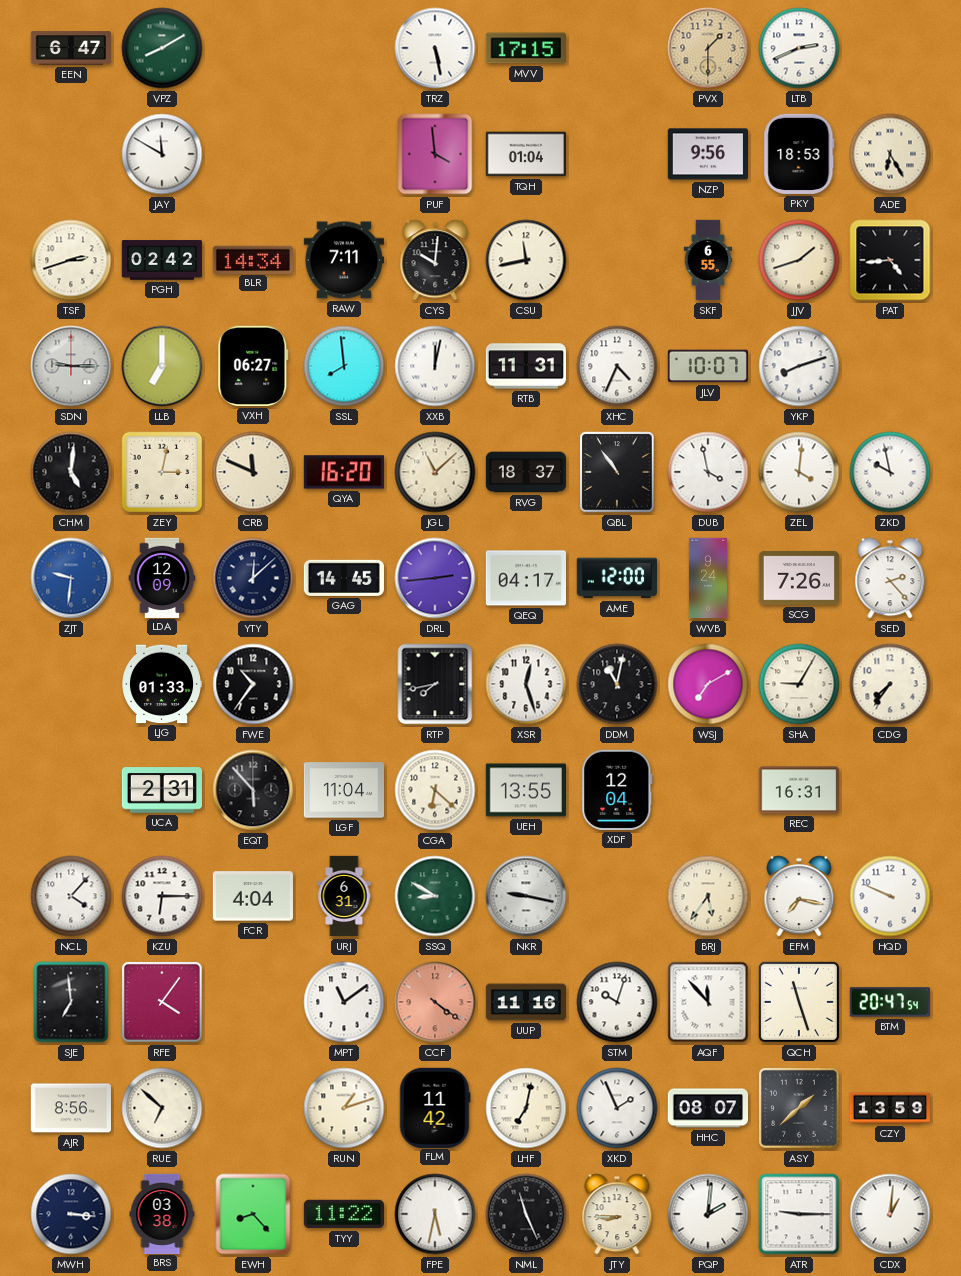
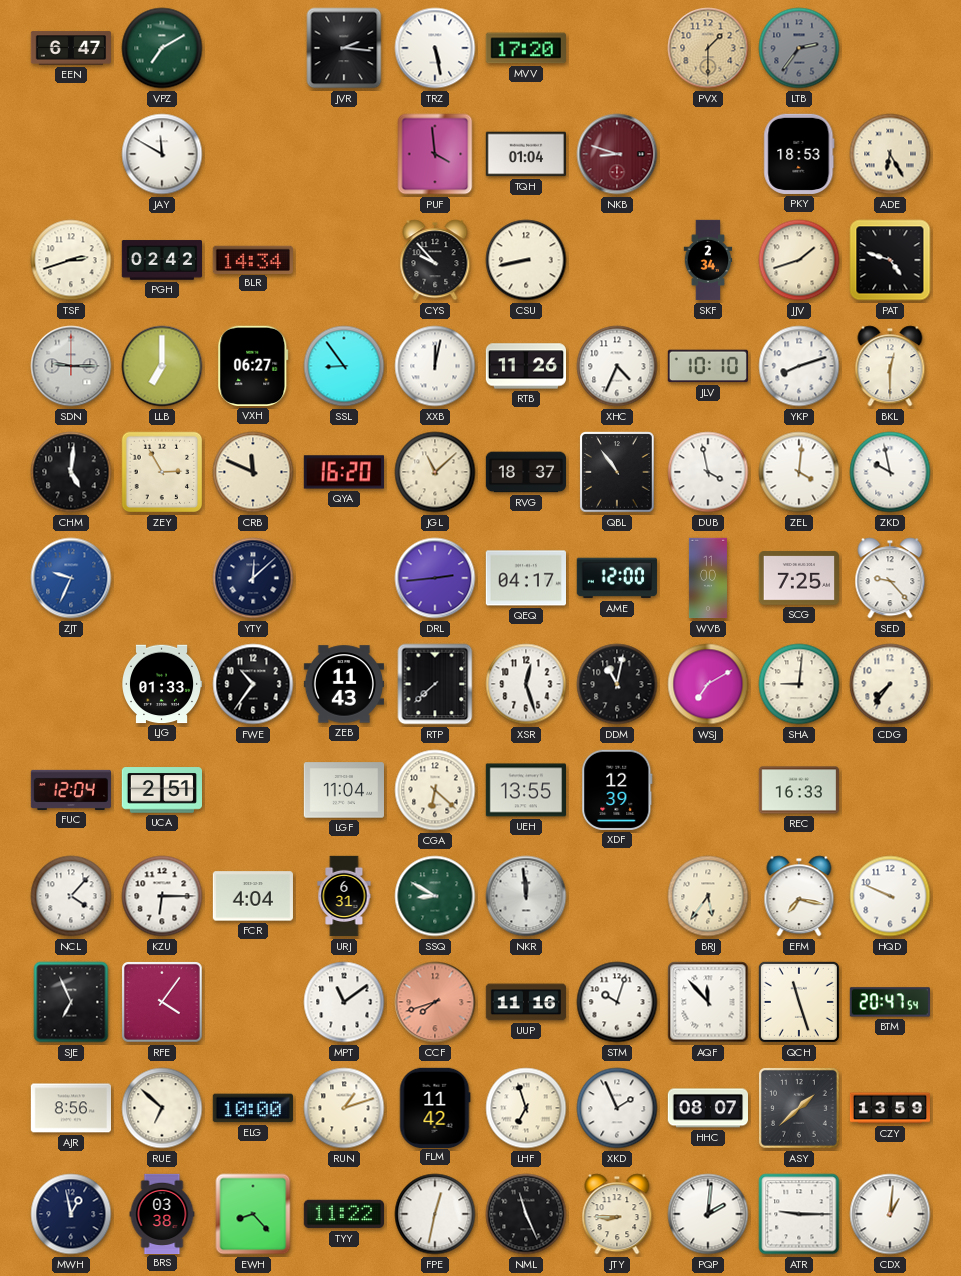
VPZ: 8:10 -> 7:10 (162, 48)
JVR: none -> 2:16 (344, 48)
MVV: 17:15 -> 17:20 (526, 48)
LTB: 2:41 -> 2:36 (799, 48)
LTB dial: white -> grey (799, 48)
NKB: none -> 8:48 (617, 154)
NZP: 9:56 -> none (707, 154)
RAW: 7:11 -> none (344, 260)
CYS: 10:01 -> 9:53 (435, 260)
CSU: 11:43 -> 8:43 (526, 260)
SKF: 6:55 -> 2:34 (708, 260)
PAT: 4:44 -> 4:48 (890, 260)
SSL: 7:59 -> 8:54 (344, 366)
RTB: 11:31 -> 11:26 (525, 366)
JLV: 10:07 -> 10:10 (707, 366)
BKL: none -> 12:30 (890, 366)
ZEY: 3:02 -> 2:55 (162, 472)
ZJT: 9:31 -> 9:34 (71, 578)
LDA: 12:09 -> none (162, 577)
GAG: 14:45 -> none (343, 578)
WVB: 9:24 -> 11:00 (708, 578)
SCG: 7:26 -> 7:25 (798, 578)
SED: 2:23 -> 9:23 (890, 578)
ZEB: none -> 11:43 (343, 684)
RTP: 7:43 -> 7:38 (435, 684)
SHA: 9:05 -> 9:01 (799, 684)
FUC: none -> 12:04 (71, 790)
UCA: 2:31 -> 2:51 (161, 790)
EQT: 5:53 -> none (253, 790)
XDF: 12:04 -> 12:39 (617, 790)
REC: 16:31 -> 16:33 (798, 790)
NKR: 9:17 -> 11:59 (526, 896)
SJE: 6:59 -> 6:56 (71, 1002)
CCF: 4:21 -> 7:42 (435, 1002)
ELG: none -> 10:00 (253, 1108)
LHF: 7:02 -> 6:57 (526, 1108)
MWH: 3:16 -> 12:58 (71, 1214)
FPE: 5:32 -> 12:32 (435, 1214)
